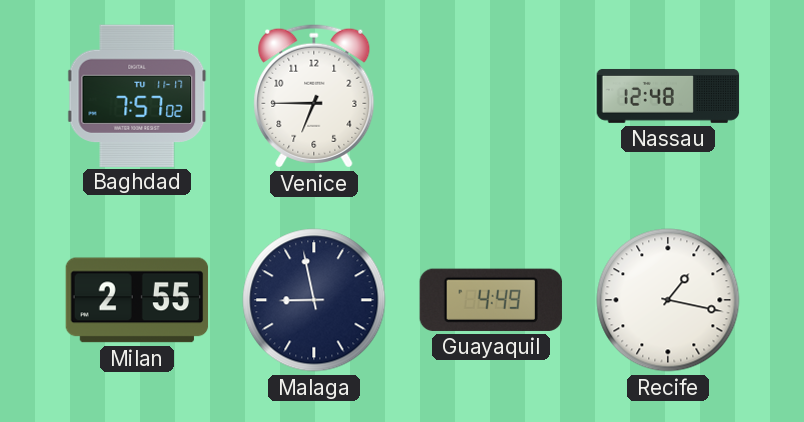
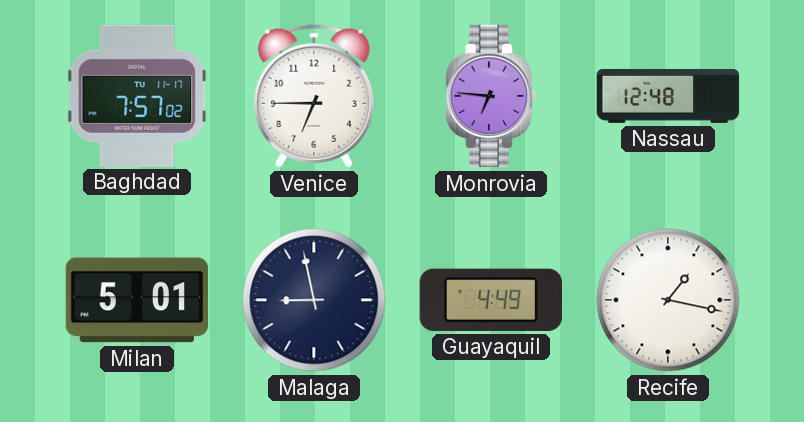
Monrovia: none -> 6:46 (491, 96)
Milan: 2:55 -> 5:01 (137, 300)
